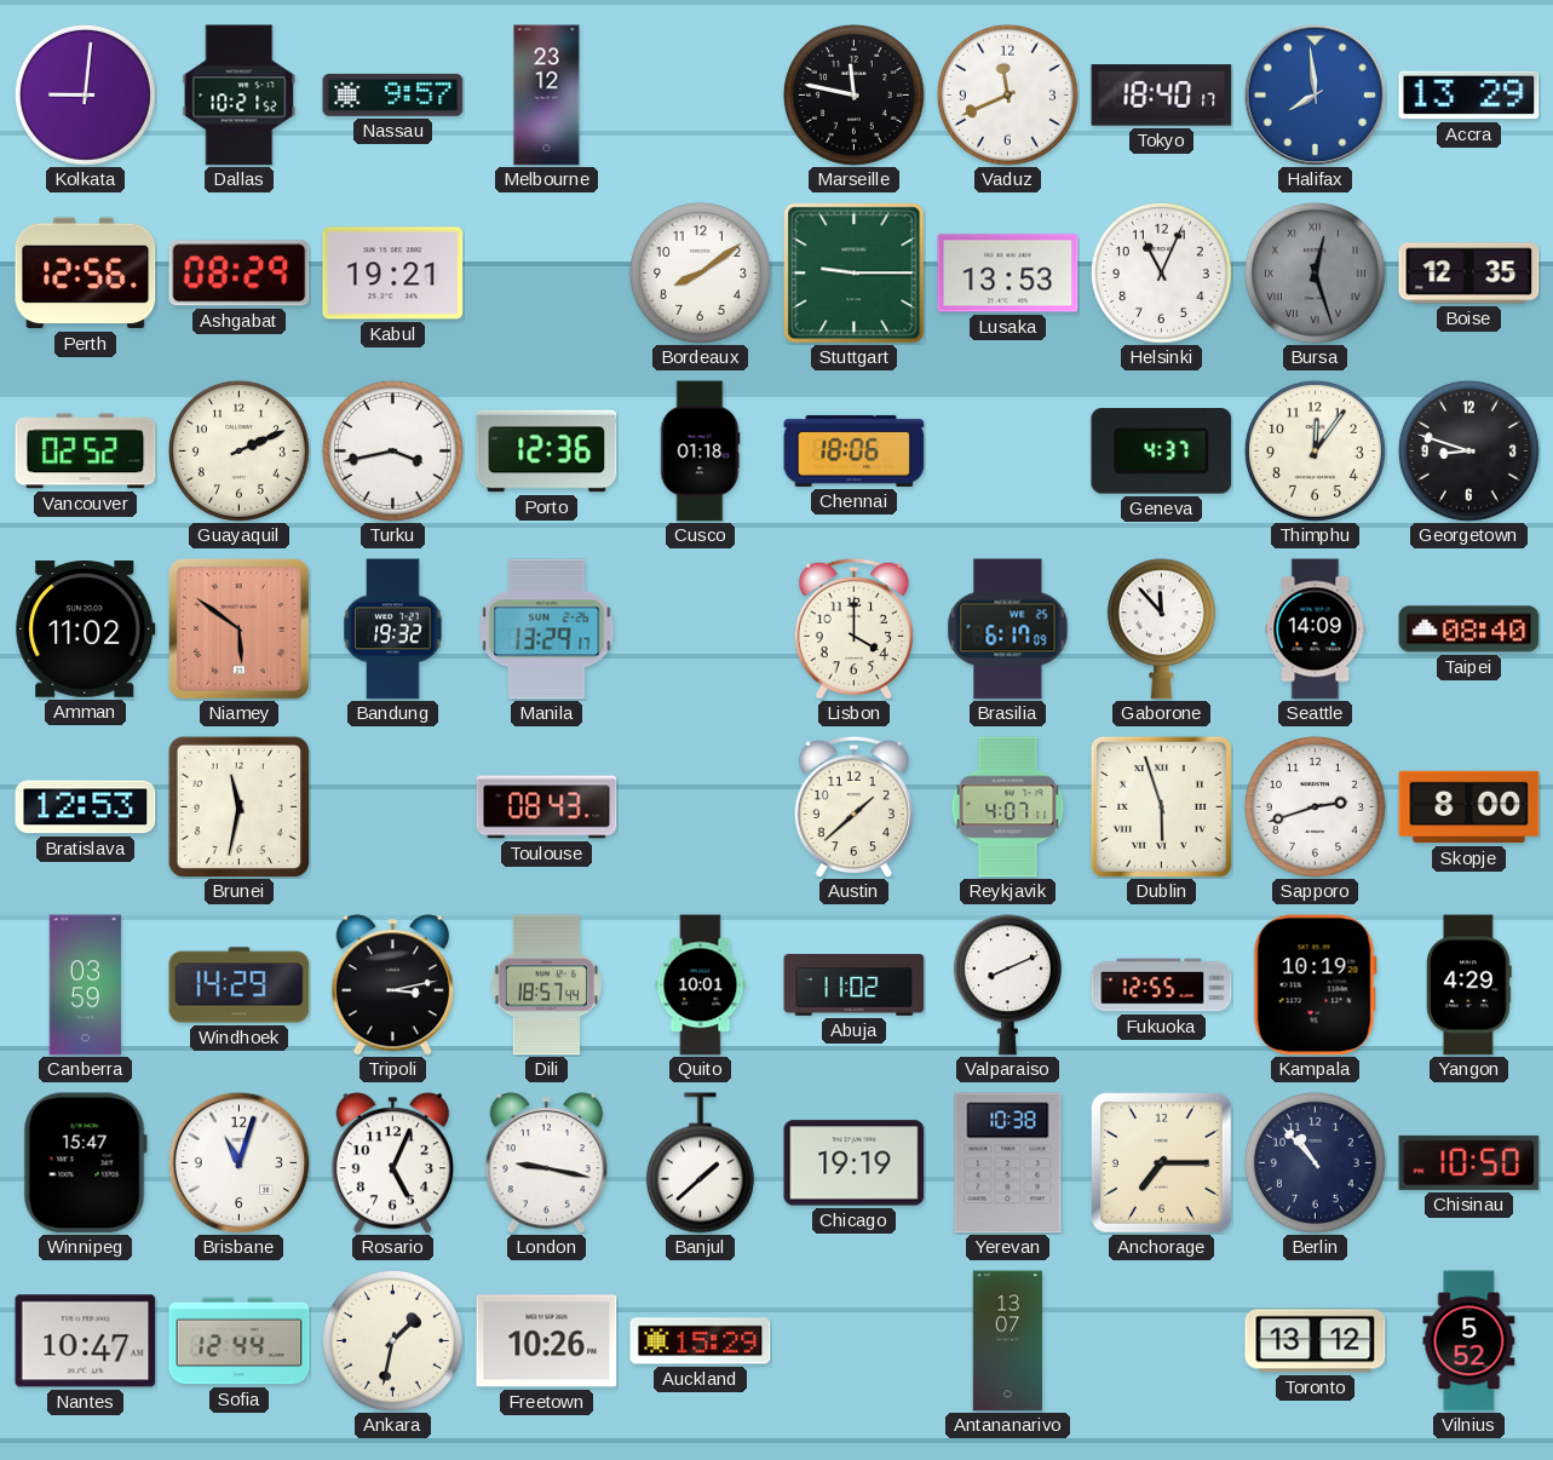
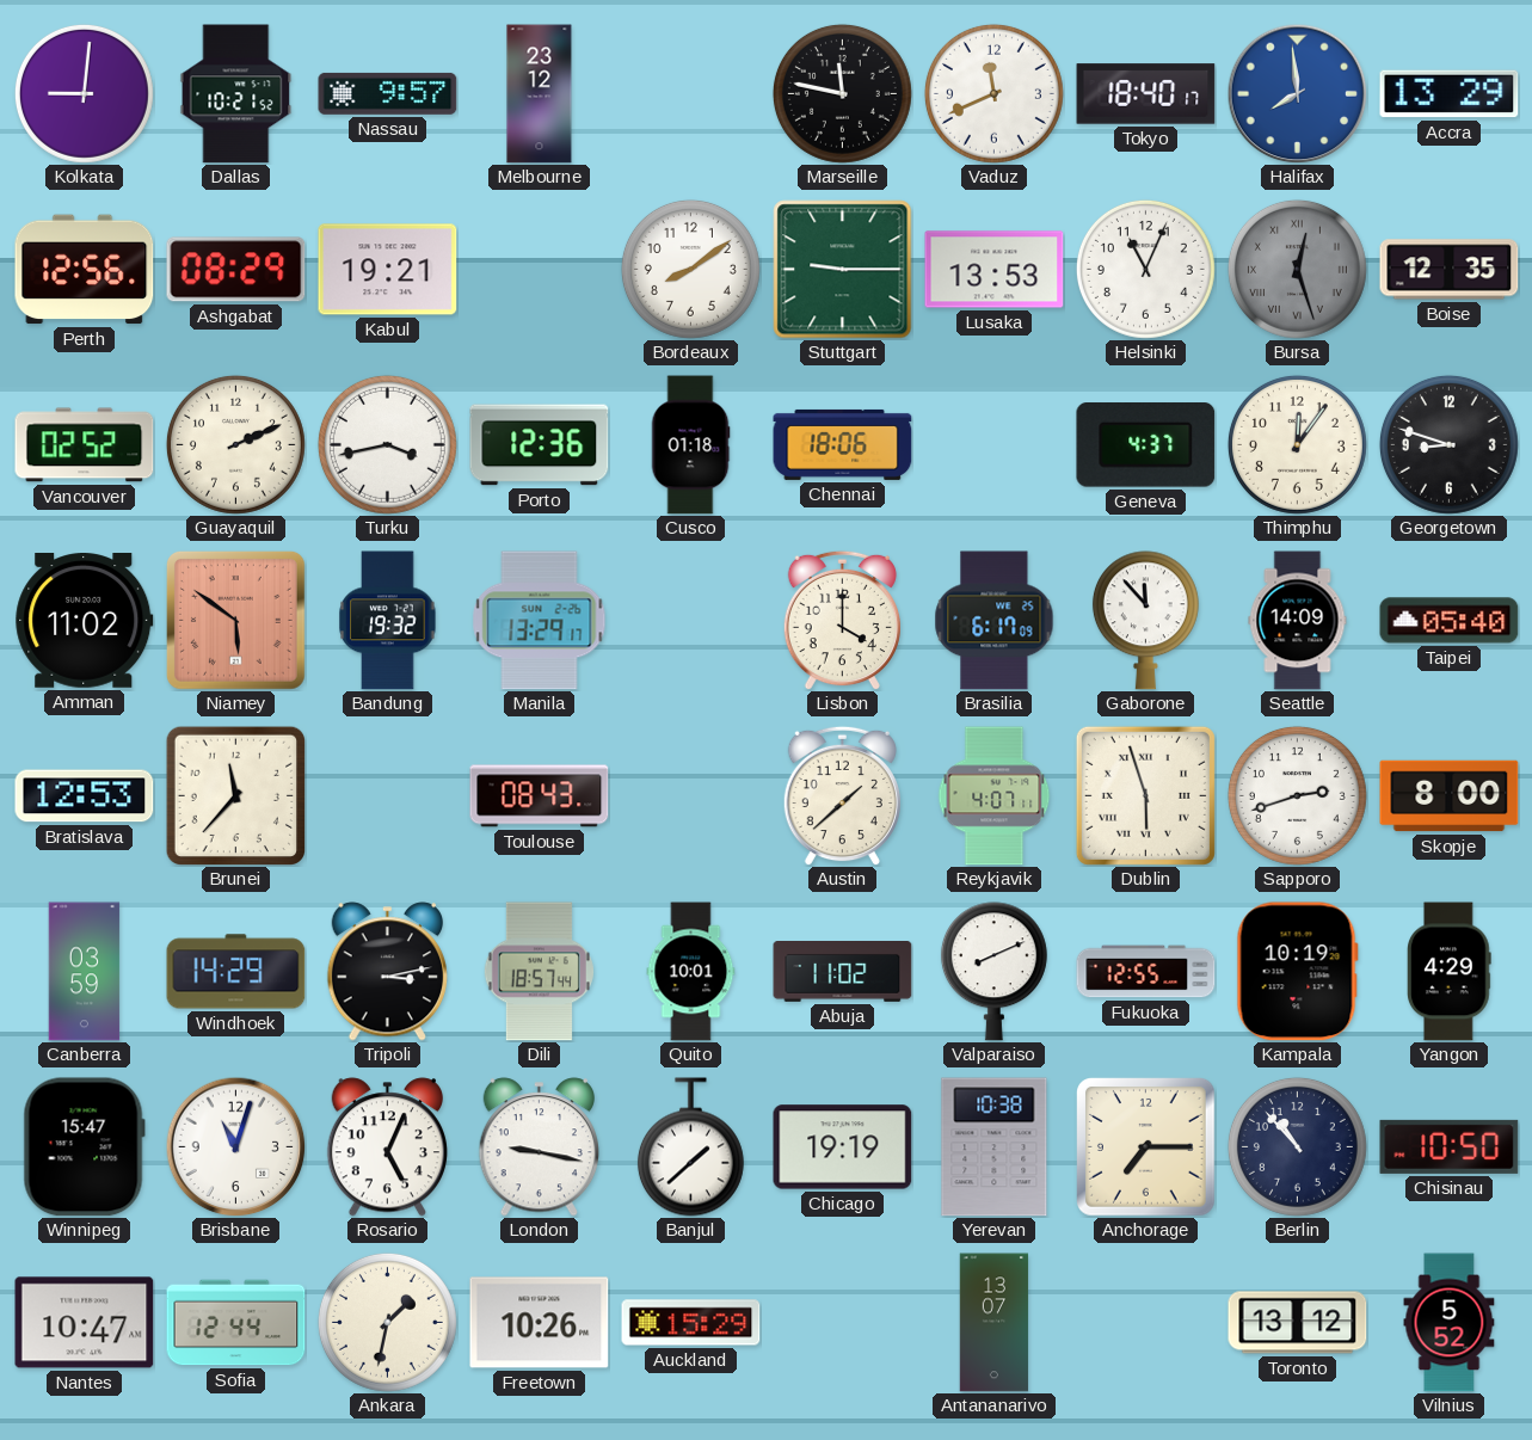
Taipei: 08:40 -> 05:40 (1450, 621)
Brunei: 11:32 -> 11:37 (235, 795)
